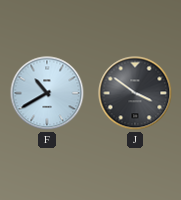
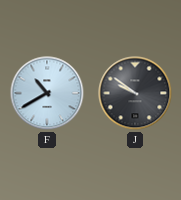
J: 3:51 -> 9:51 (135, 93)
